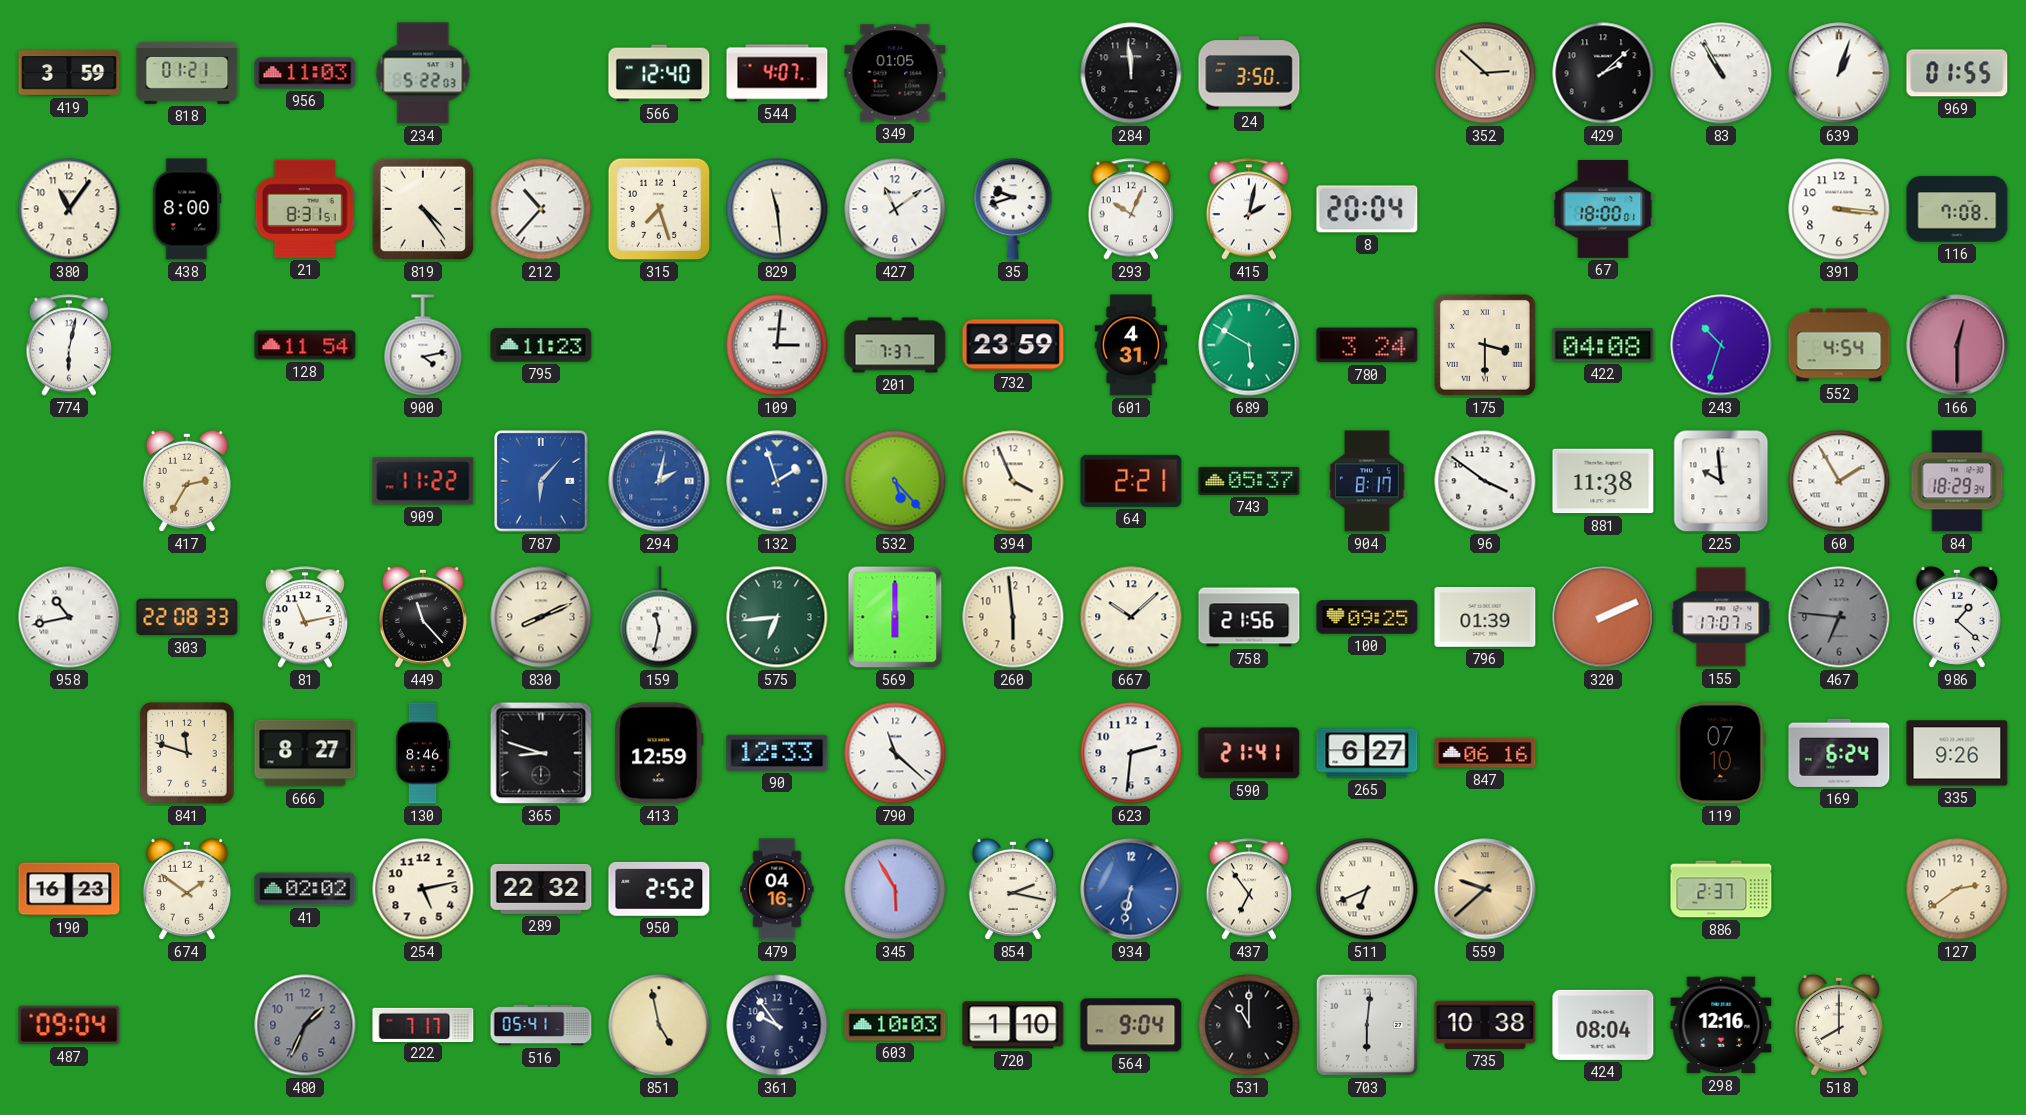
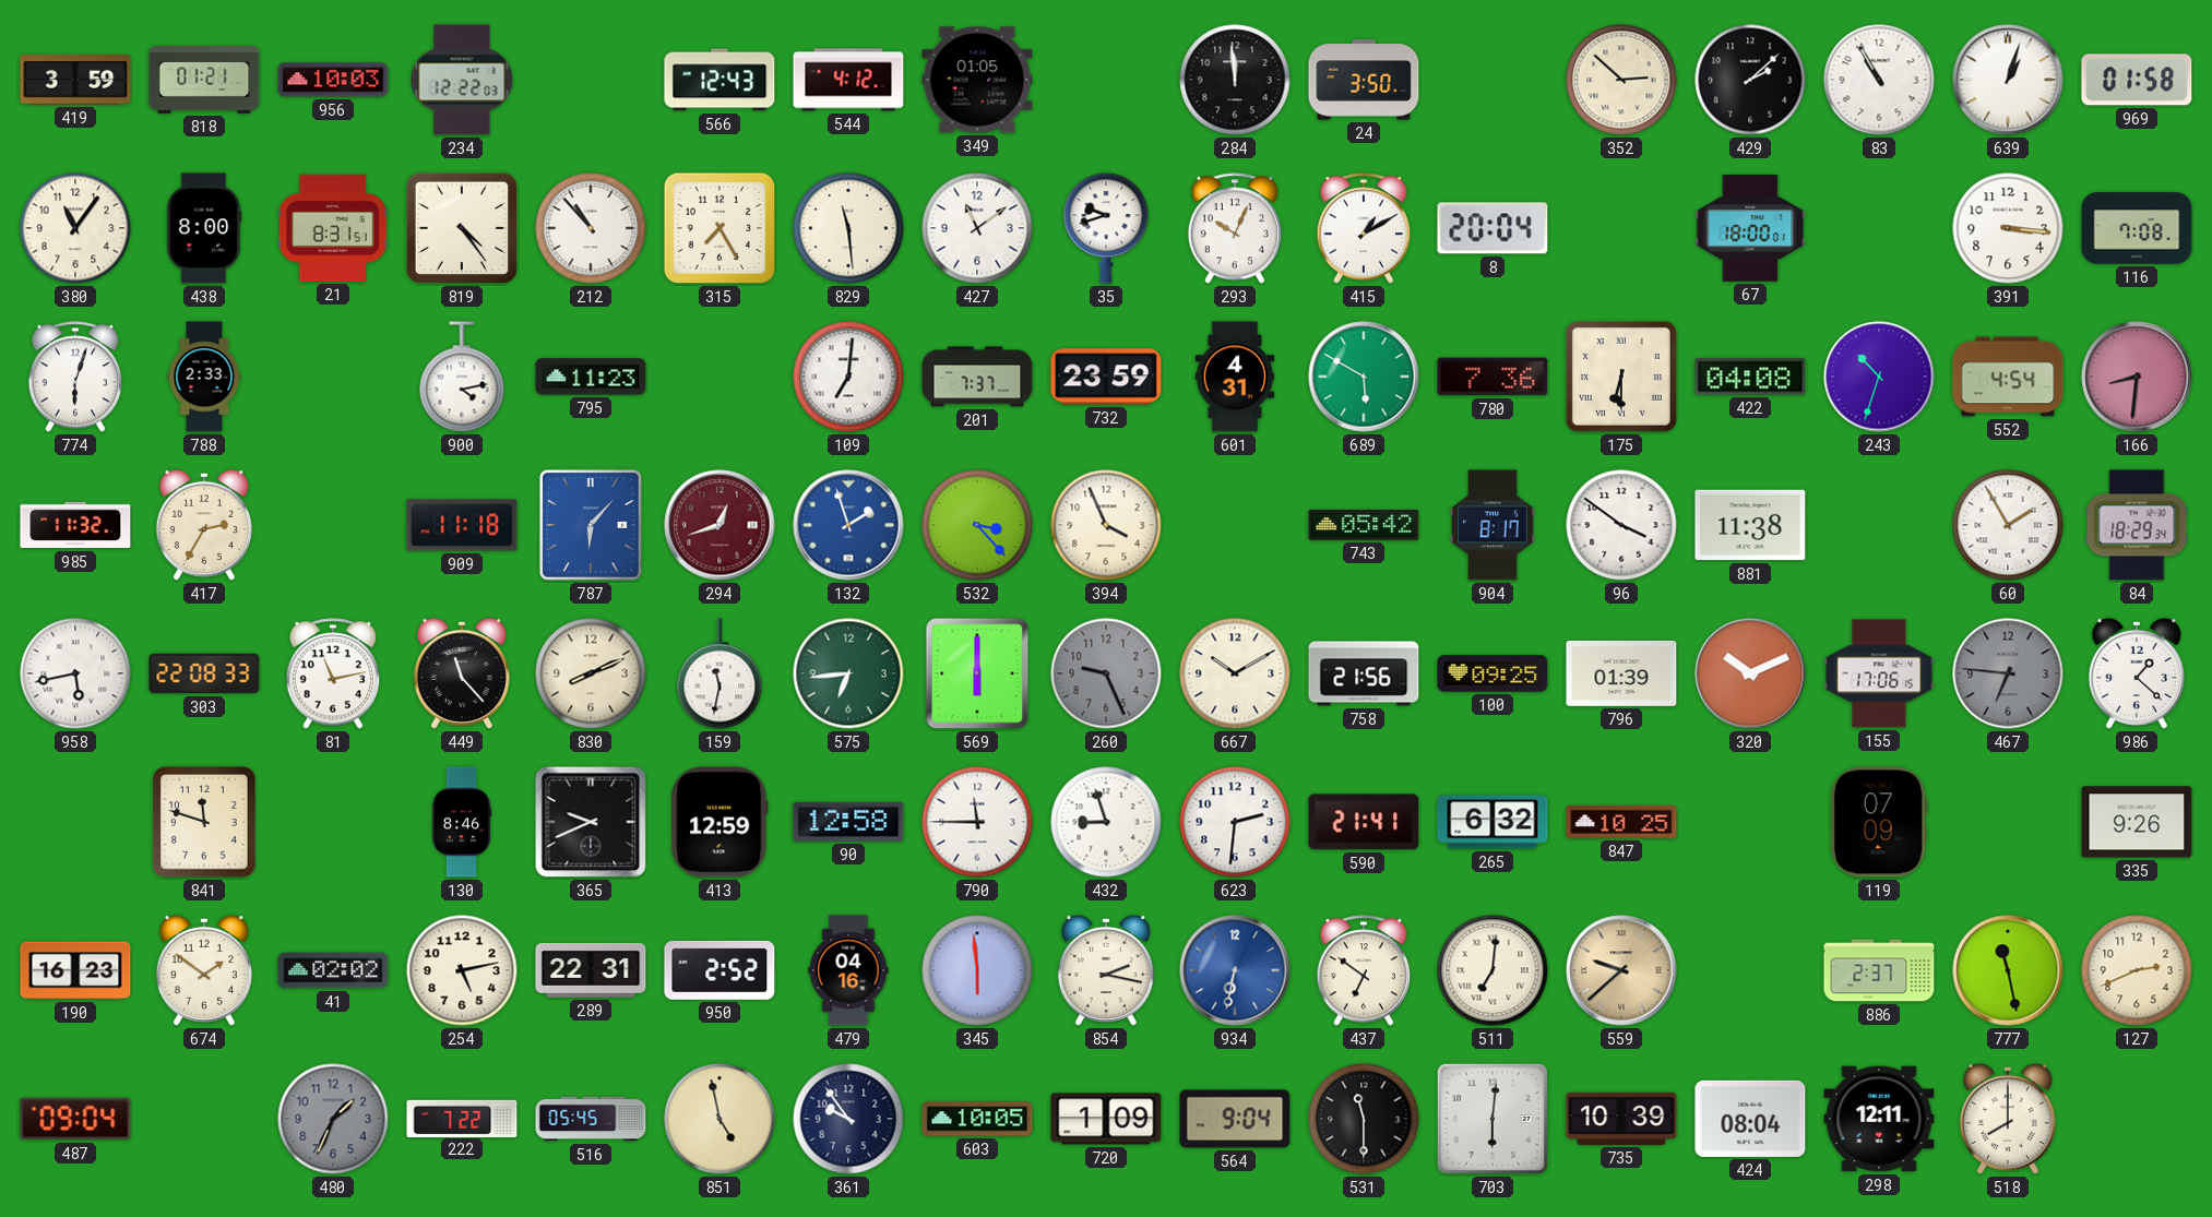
956: 11:03 -> 10:03 (333, 80)
234: 5:22 -> 12:22 (462, 80)
566: 12:40 -> 12:43 (720, 80)
544: 4:07 -> 4:12 (848, 80)
969: 01:55 -> 01:58 (2137, 80)
212: 10:37 -> 10:53 (591, 228)
315: 7:27 -> 7:25 (720, 228)
415: 2:02 -> 1:10 (1364, 228)
774: 6:02 -> 6:03 (75, 377)
788: none -> 2:33 (204, 377)
128: 11:54 -> none (305, 345)
109: 3:01 -> 7:01 (848, 377)
780: 3:24 -> 7:36 (1492, 377)
175: 3:30 -> 6:30 (1621, 377)
166: 12:30 -> 8:31 (2137, 377)
985: none -> 11:32 (75, 525)
909: 11:22 -> 11:18 (462, 525)
294: 2:02 -> 12:42 (720, 525)
294 dial: blue -> burgundy (720, 525)
532: 5:23 -> 3:23 (977, 525)
64: 2:21 -> none (1131, 481)
743: 05:37 -> 05:42 (1364, 525)
225: 9:59 -> none (1721, 481)
958: 10:43 -> 5:43 (75, 673)
260: 5:59 -> 9:26 (1106, 673)
260 dial: cream -> grey (1106, 673)
667: 10:08 -> 10:10 (1235, 673)
320: 2:11 -> 10:11 (1750, 673)
155: 17:07 -> 17:06 (1879, 673)
666: 8:27 -> none (305, 753)
365: 8:48 -> 9:41 (591, 822)
90: 12:33 -> 12:58 (848, 822)
790: 11:22 -> 11:45 (977, 822)
432: none -> 8:57 (1106, 822)
265: 6:27 -> 6:32 (1492, 822)
847: 06:16 -> 10:25 (1621, 822)
119: 07:10 -> 07:09 (1879, 822)
169: 6:24 -> none (1839, 753)
289: 22:32 -> 22:31 (591, 970)
345: 5:55 -> 5:59 (977, 970)
437: 6:54 -> 6:51 (1364, 970)
511: 6:41 -> 7:01 (1492, 970)
777: none -> 11:28 (2008, 970)
127: 2:39 -> 2:41 (2137, 970)
222: 7:17 -> 7:22 (462, 1118)
516: 05:41 -> 05:45 (591, 1119)
603: 10:03 -> 10:05 (977, 1119)
720: 1:10 -> 1:09 (1106, 1119)
531: 11:00 -> 11:30 (1364, 1119)
735: 10:38 -> 10:39 (1621, 1119)
298: 12:16 -> 12:11 (1879, 1119)
